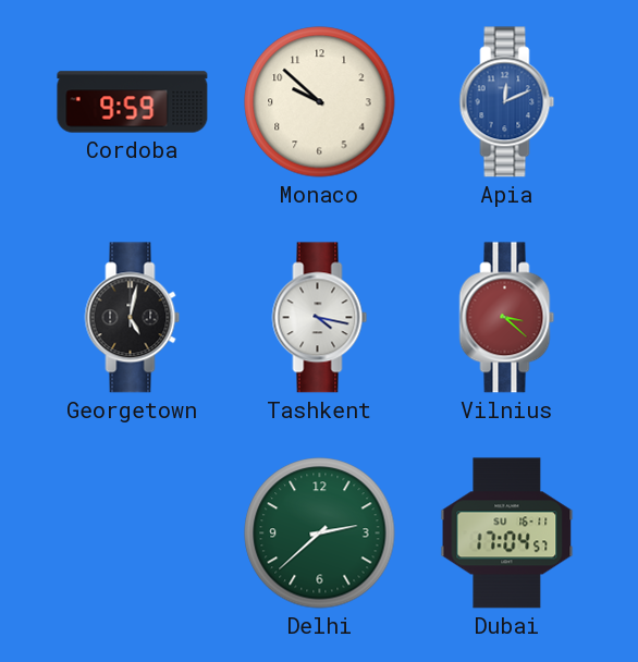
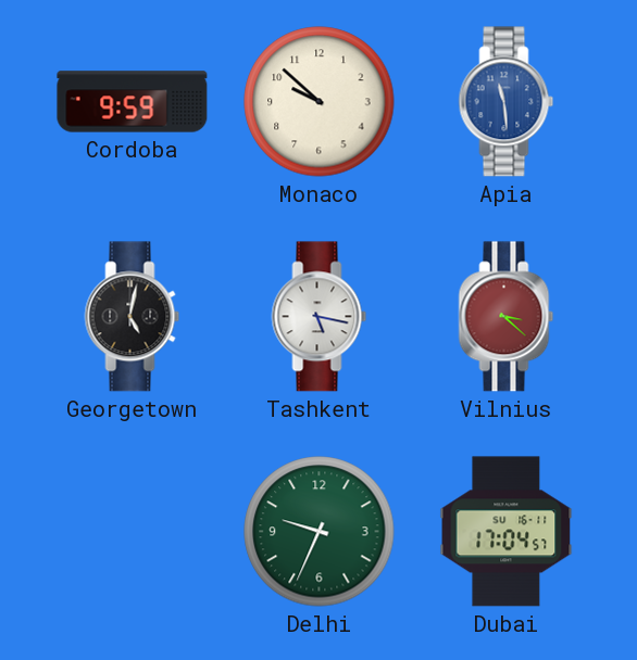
Apia: 12:11 -> 11:29 (507, 102)
Tashkent: 4:17 -> 5:17 (320, 317)
Delhi: 2:38 -> 9:34 (320, 532)
